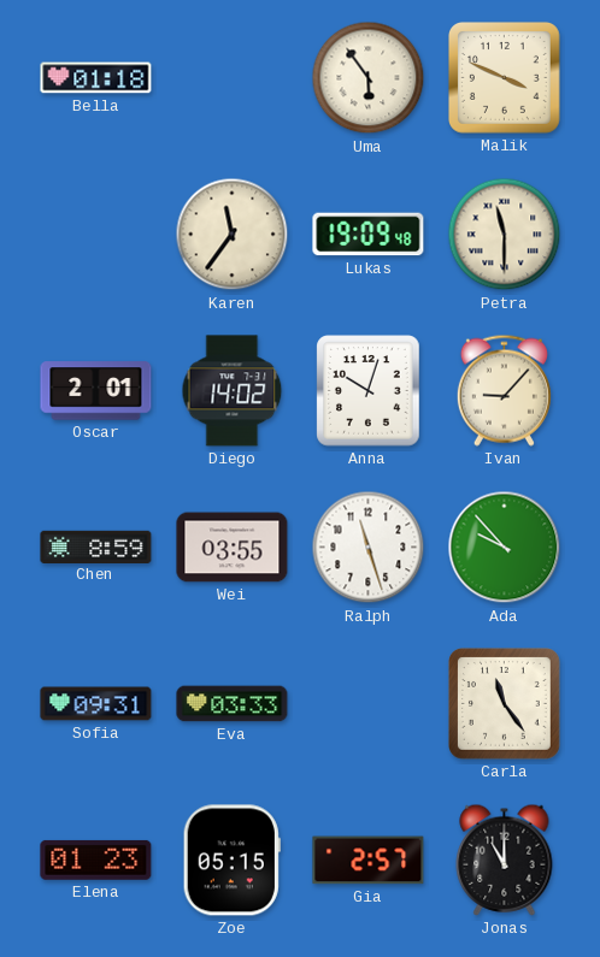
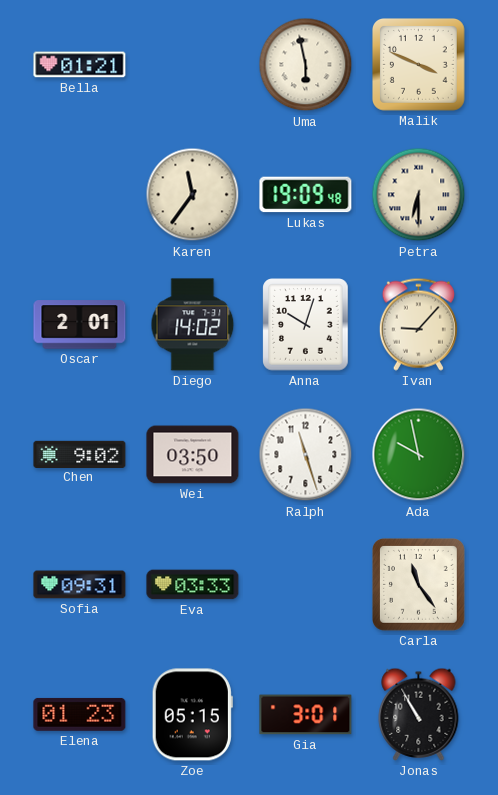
Bella: 01:18 -> 01:21 (80, 65)
Uma: 5:54 -> 5:58 (306, 65)
Petra: 11:30 -> 6:30 (419, 195)
Chen: 8:59 -> 9:02 (80, 454)
Wei: 03:55 -> 03:50 (193, 455)
Ada: 9:53 -> 9:58 (419, 455)
Gia: 2:57 -> 3:01 (306, 715)
Jonas: 11:00 -> 10:55 (419, 714)
